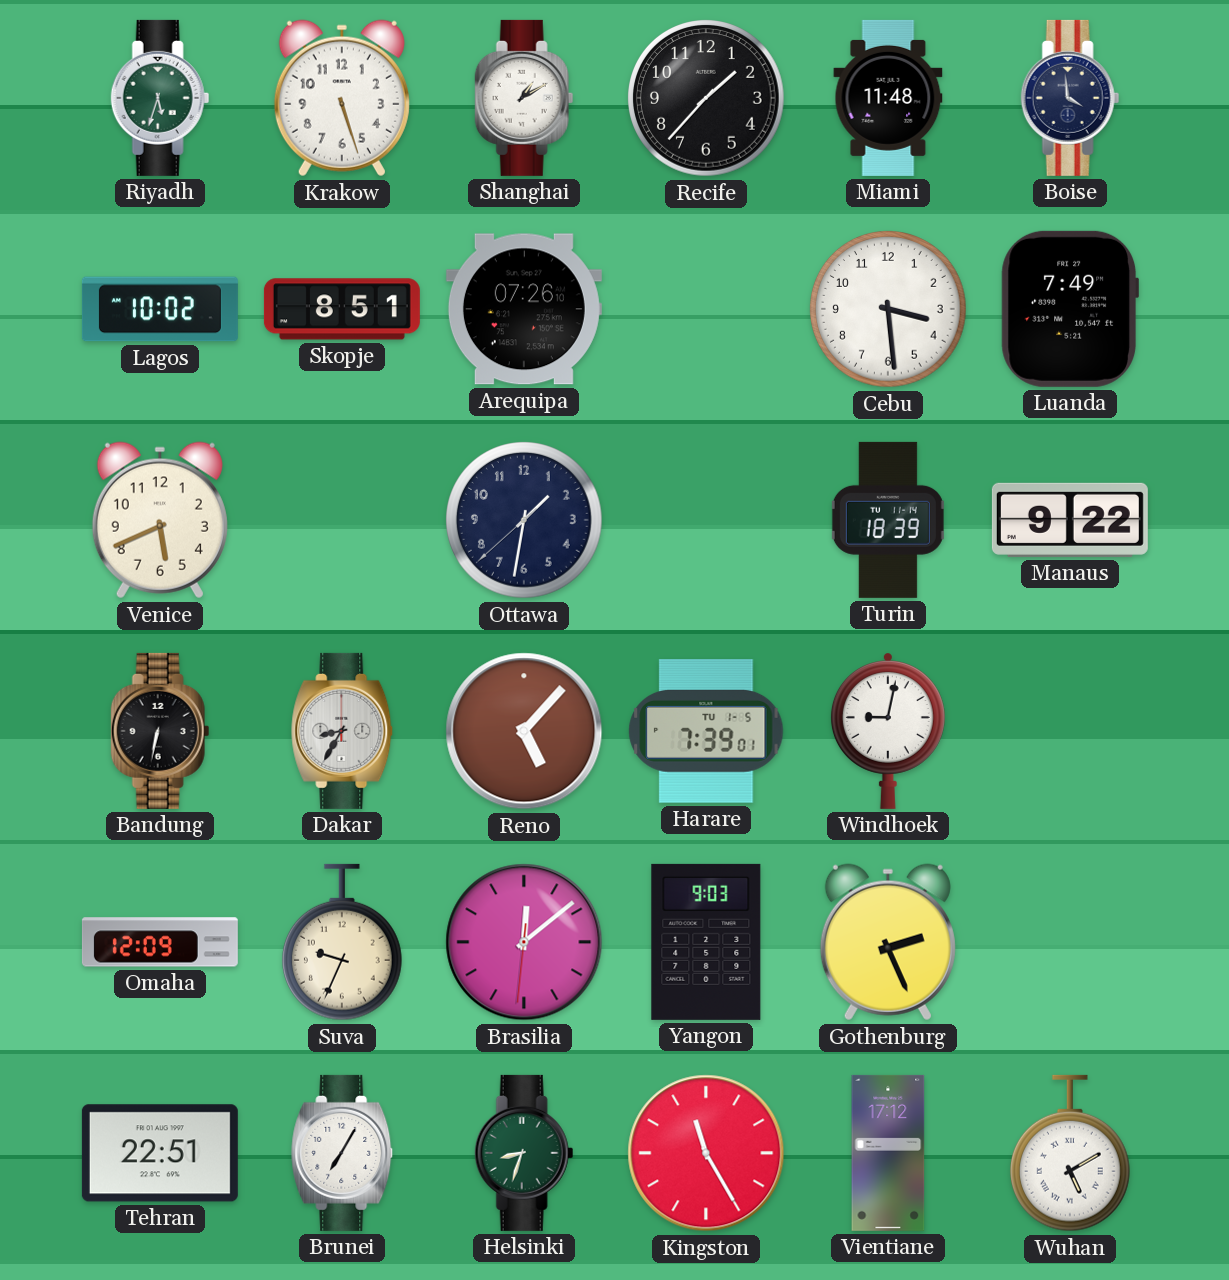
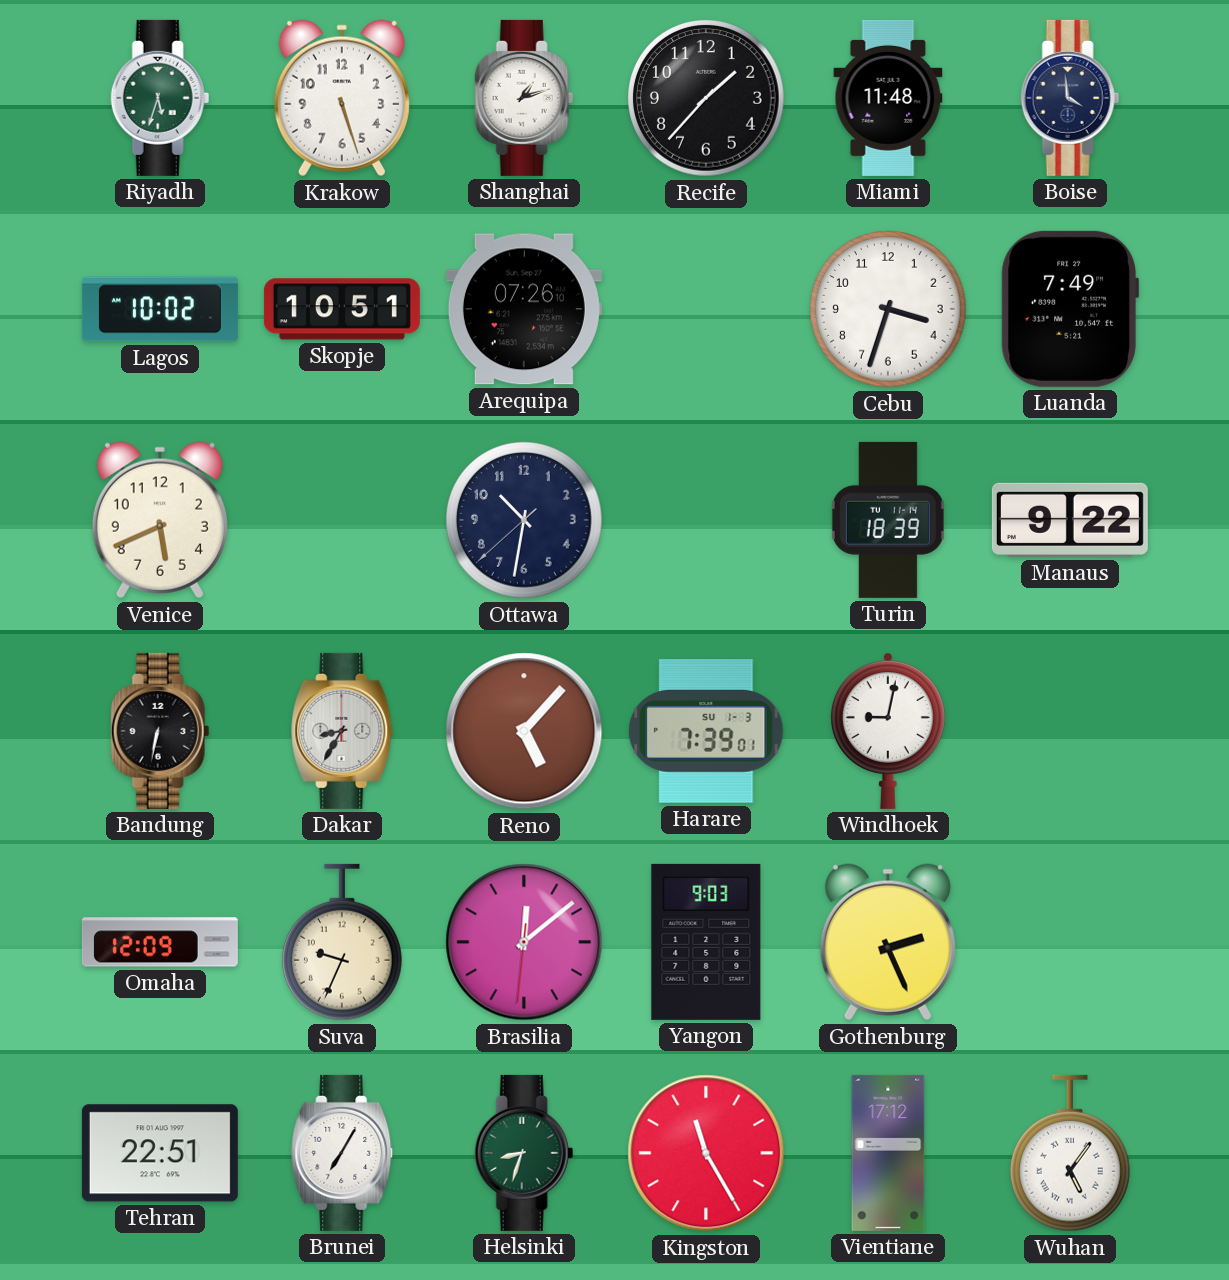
Shanghai: 1:10 -> 1:12 (524, 98)
Skopje: 8:51 -> 10:51 (342, 309)
Cebu: 3:29 -> 3:33 (889, 310)
Ottawa: 1:31 -> 10:31 (525, 521)
Harare date: TU 1-5 -> SU 1-3 (706, 731)
Wuhan: 5:10 -> 5:06 (1070, 1153)
